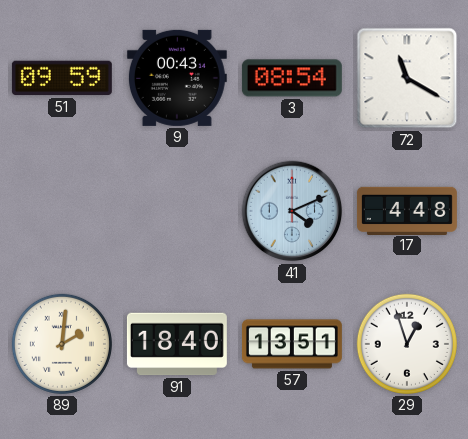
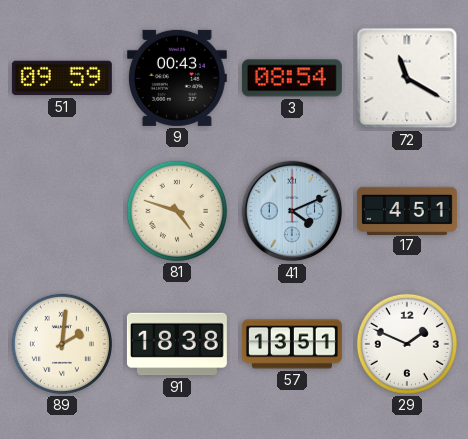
81: none -> 4:48 (177, 211)
17: 4:48 -> 4:51 (407, 210)
91: 18:40 -> 18:38 (177, 344)
29: 12:57 -> 1:49 (407, 344)
